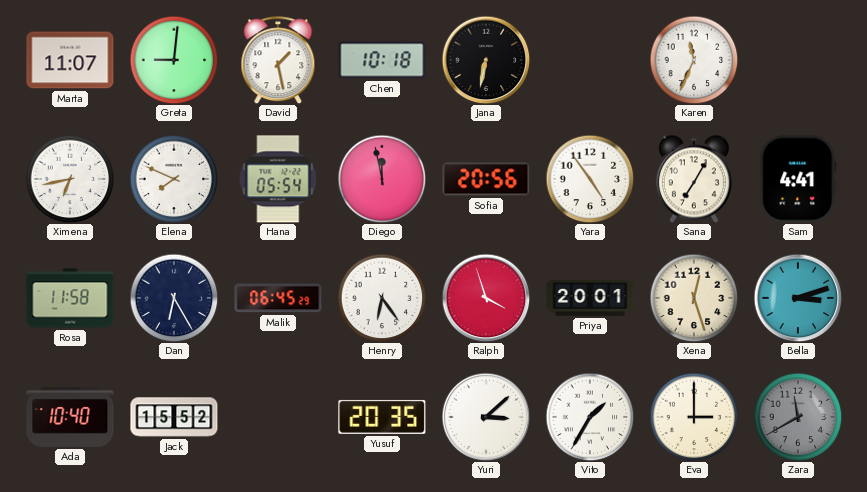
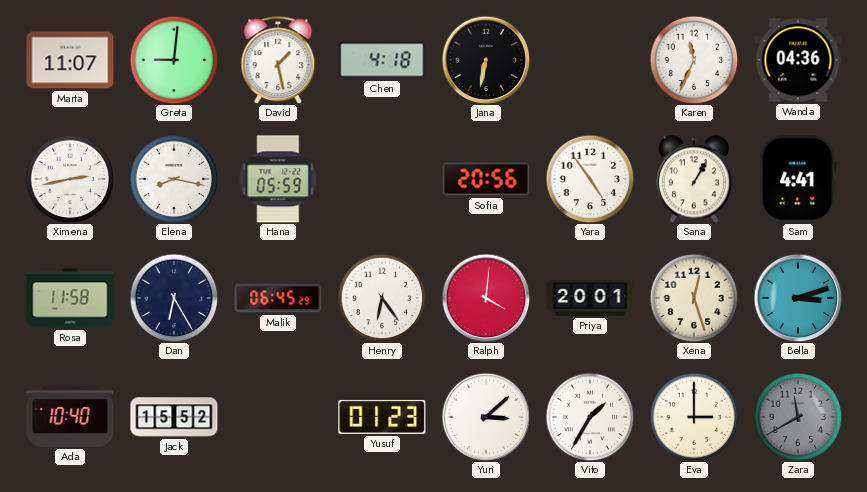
Chen: 10:18 -> 4:18 (382, 60)
Wanda: none -> 04:36 (798, 60)
Ximena: 6:43 -> 2:43 (70, 179)
Elena: 7:49 -> 8:17 (174, 179)
Hana: 05:54 -> 05:59 (278, 179)
Diego: 11:58 -> none (382, 179)
Sana: 7:05 -> 1:05 (694, 179)
Ralph: 3:57 -> 4:01 (486, 298)
Yusuf: 20:35 -> 01:23 (382, 417)
